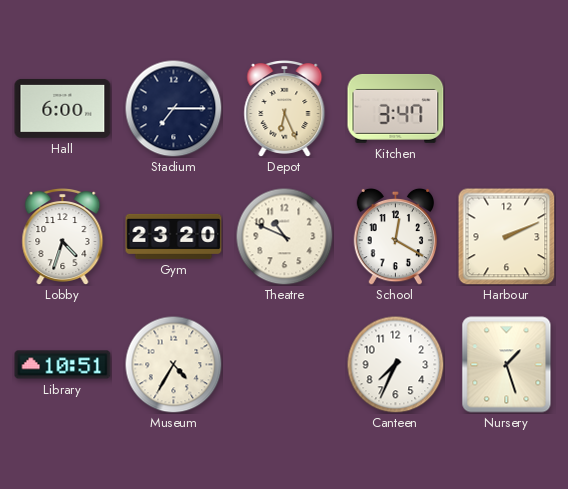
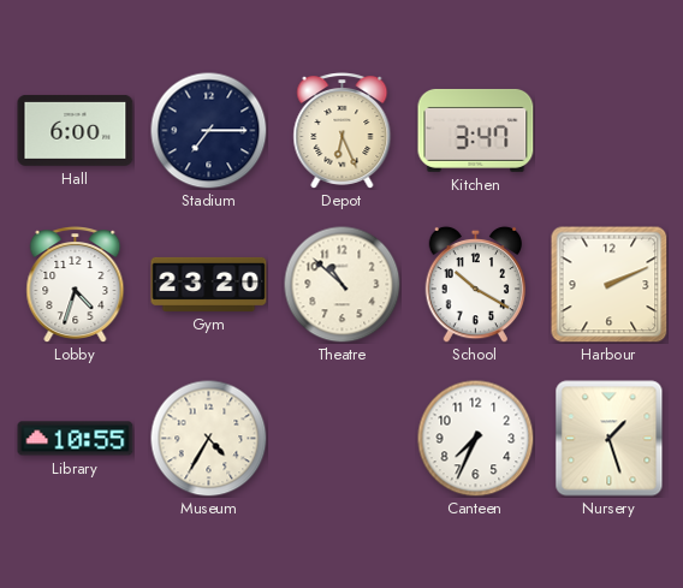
Theatre: 10:49 -> 10:52 (341, 284)
School: 12:20 -> 10:20 (476, 284)
Library: 10:51 -> 10:55 (76, 439)
